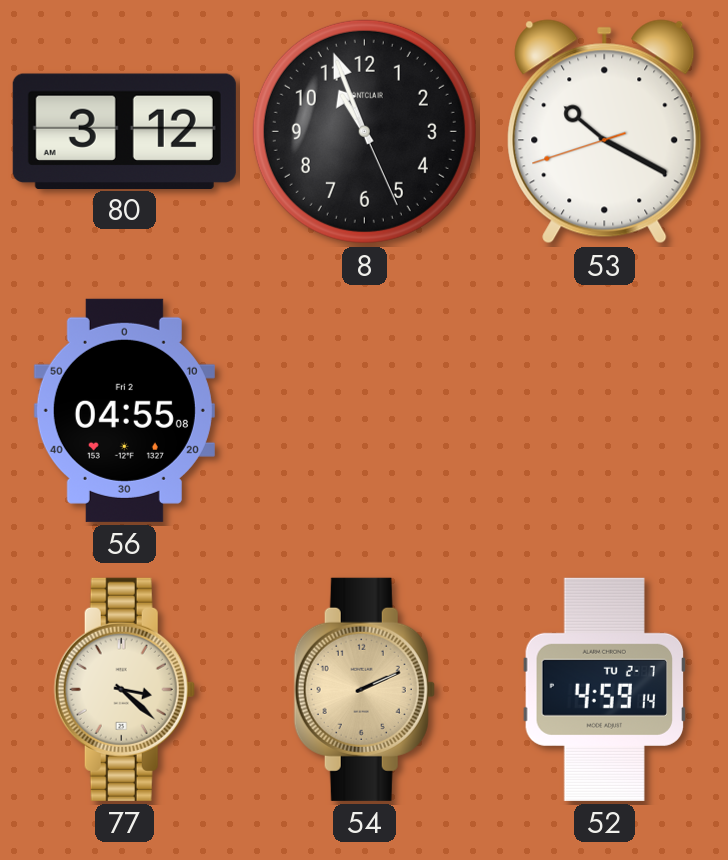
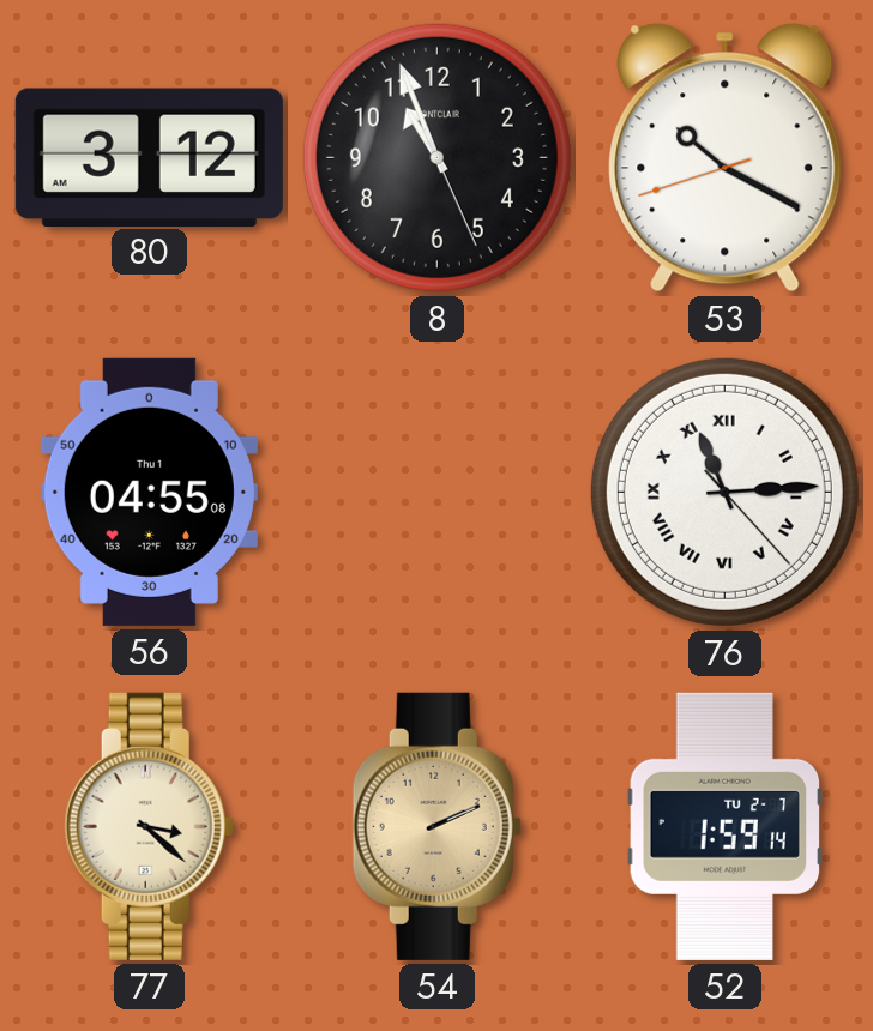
56 date: Fri 2 -> Thu 1 (149, 492)
76: none -> 11:14 (724, 492)
52: 4:59 -> 1:59 (726, 826)
